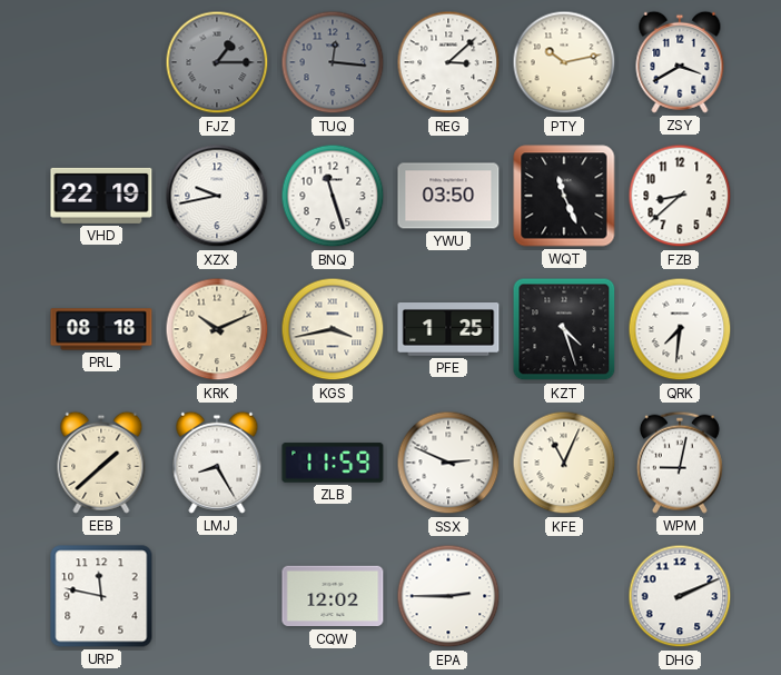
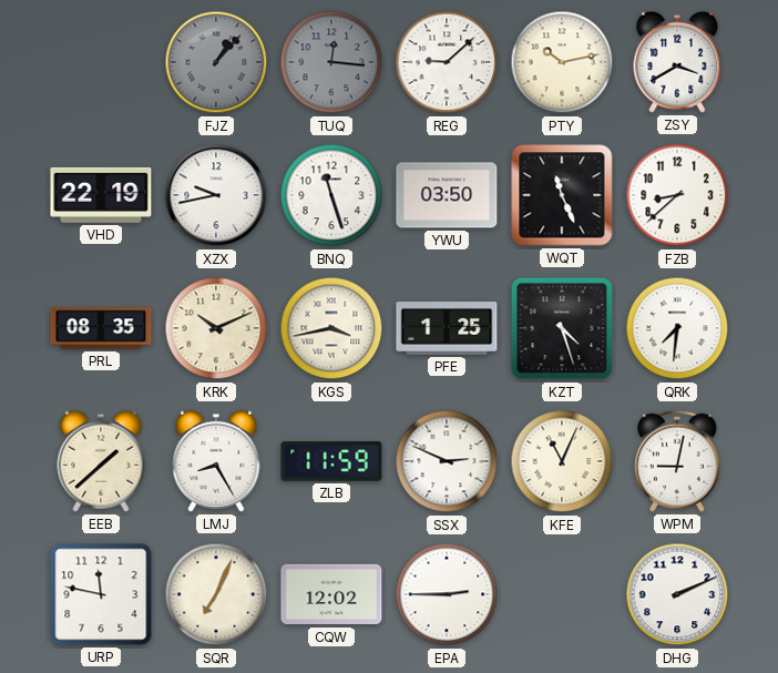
FJZ: 1:15 -> 1:07 (216, 62)
REG: 3:08 -> 9:08 (447, 62)
PRL: 08:18 -> 08:35 (101, 328)
SQR: none -> 7:04 (216, 594)
